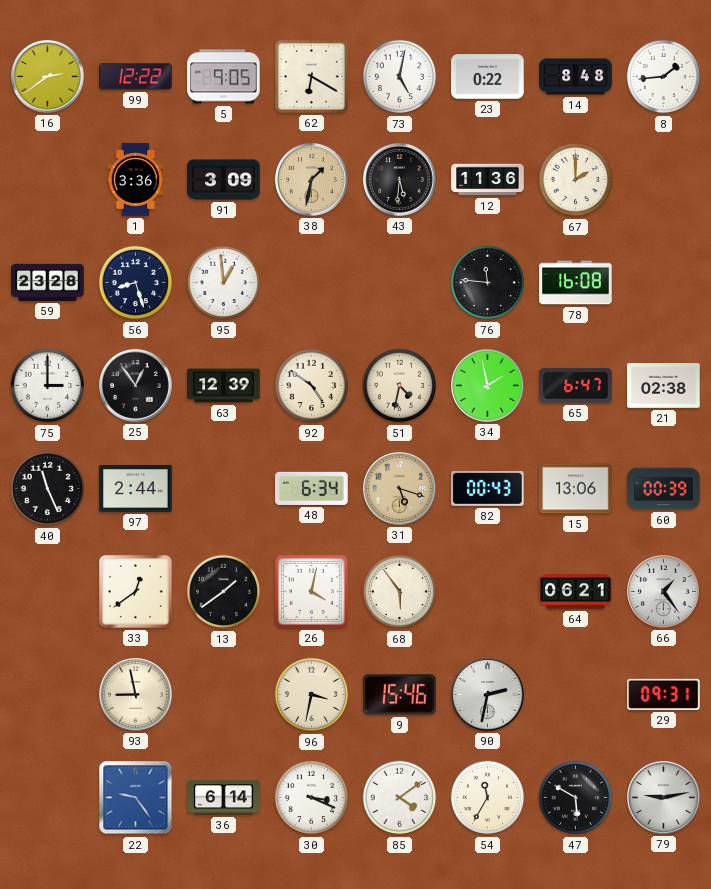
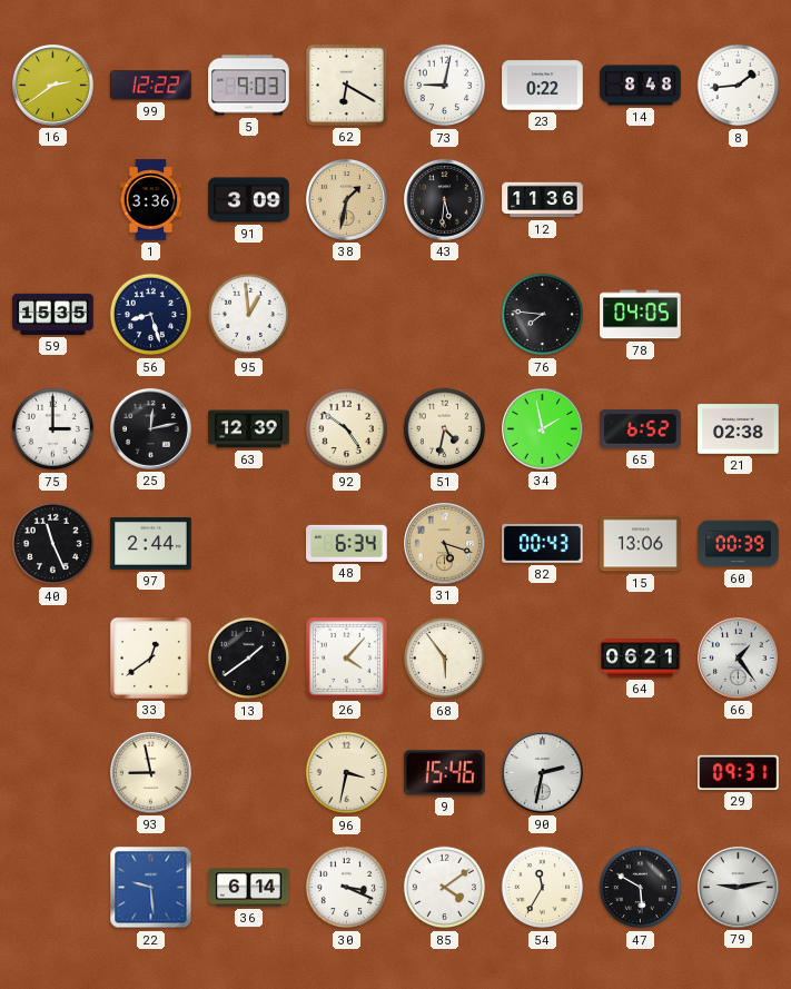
5: 9:05 -> 9:03 (249, 86)
73: 5:02 -> 9:02 (445, 86)
67: 2:00 -> none (576, 180)
59: 23:28 -> 15:35 (53, 314)
76: 11:46 -> 7:46 (543, 315)
78: 16:08 -> 04:05 (641, 315)
25: 12:54 -> 12:13 (151, 429)
65: 6:47 -> 6:52 (641, 429)
26: 4:02 -> 4:07 (346, 657)
22: 9:24 -> 9:29 (151, 888)
